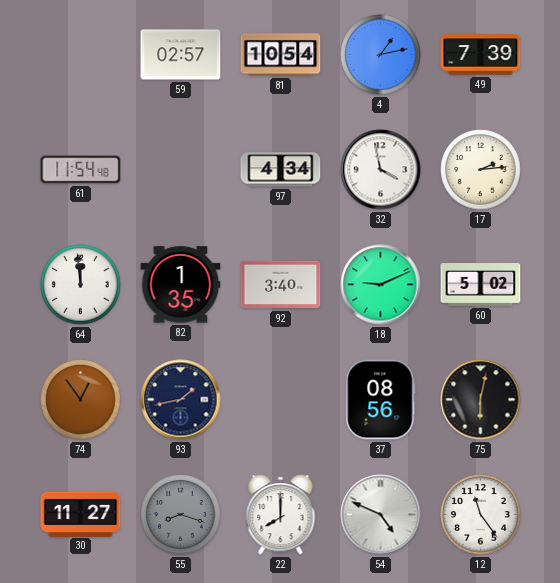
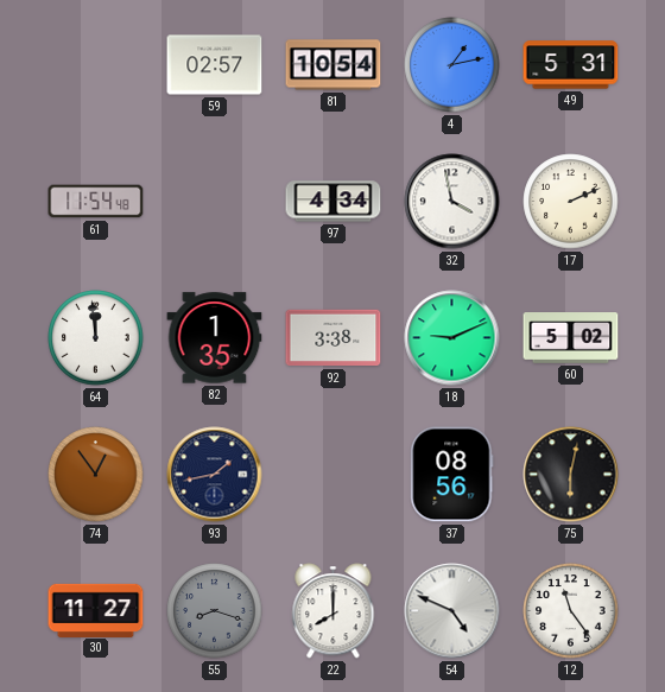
49: 7:39 -> 5:31 (571, 65)
17: 2:14 -> 2:11 (571, 202)
92: 3:40 -> 3:38 (334, 338)
